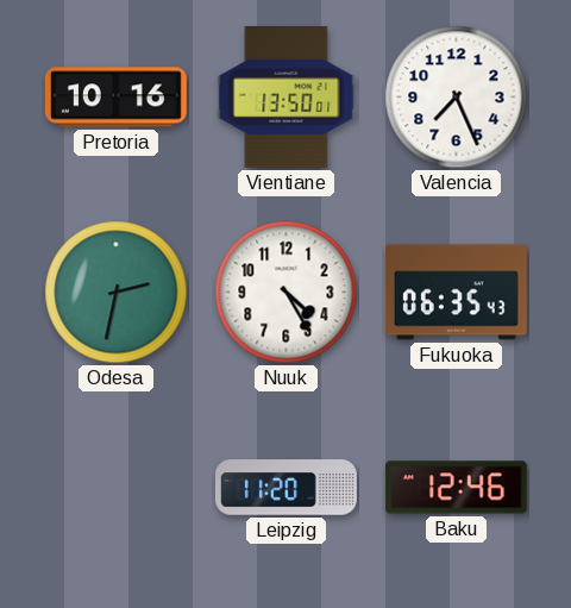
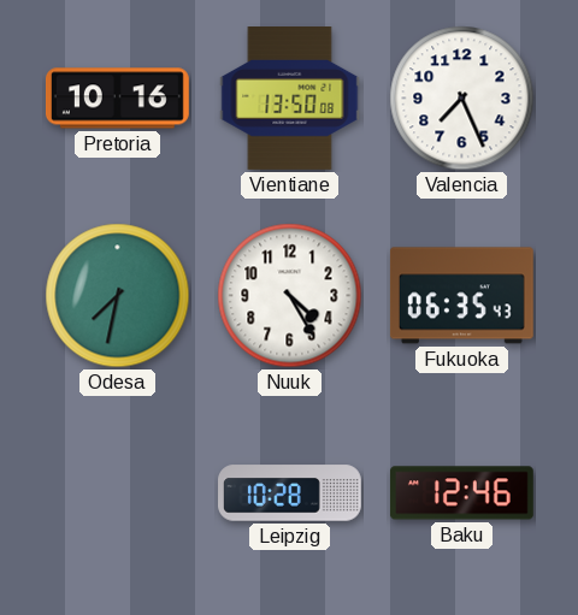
Vientiane: 13:50:01 -> 13:50:08 (290, 99)
Odesa: 2:32 -> 7:32 (118, 296)
Leipzig: 11:20 -> 10:28 (290, 493)
